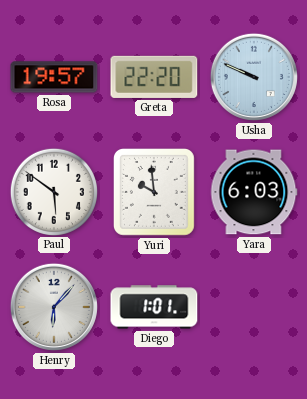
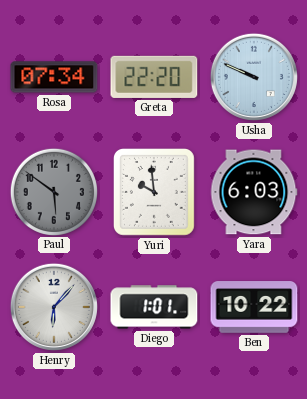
Rosa: 19:57 -> 07:34 (54, 77)
Paul dial: white -> grey (53, 191)
Ben: none -> 10:22 (254, 307)
